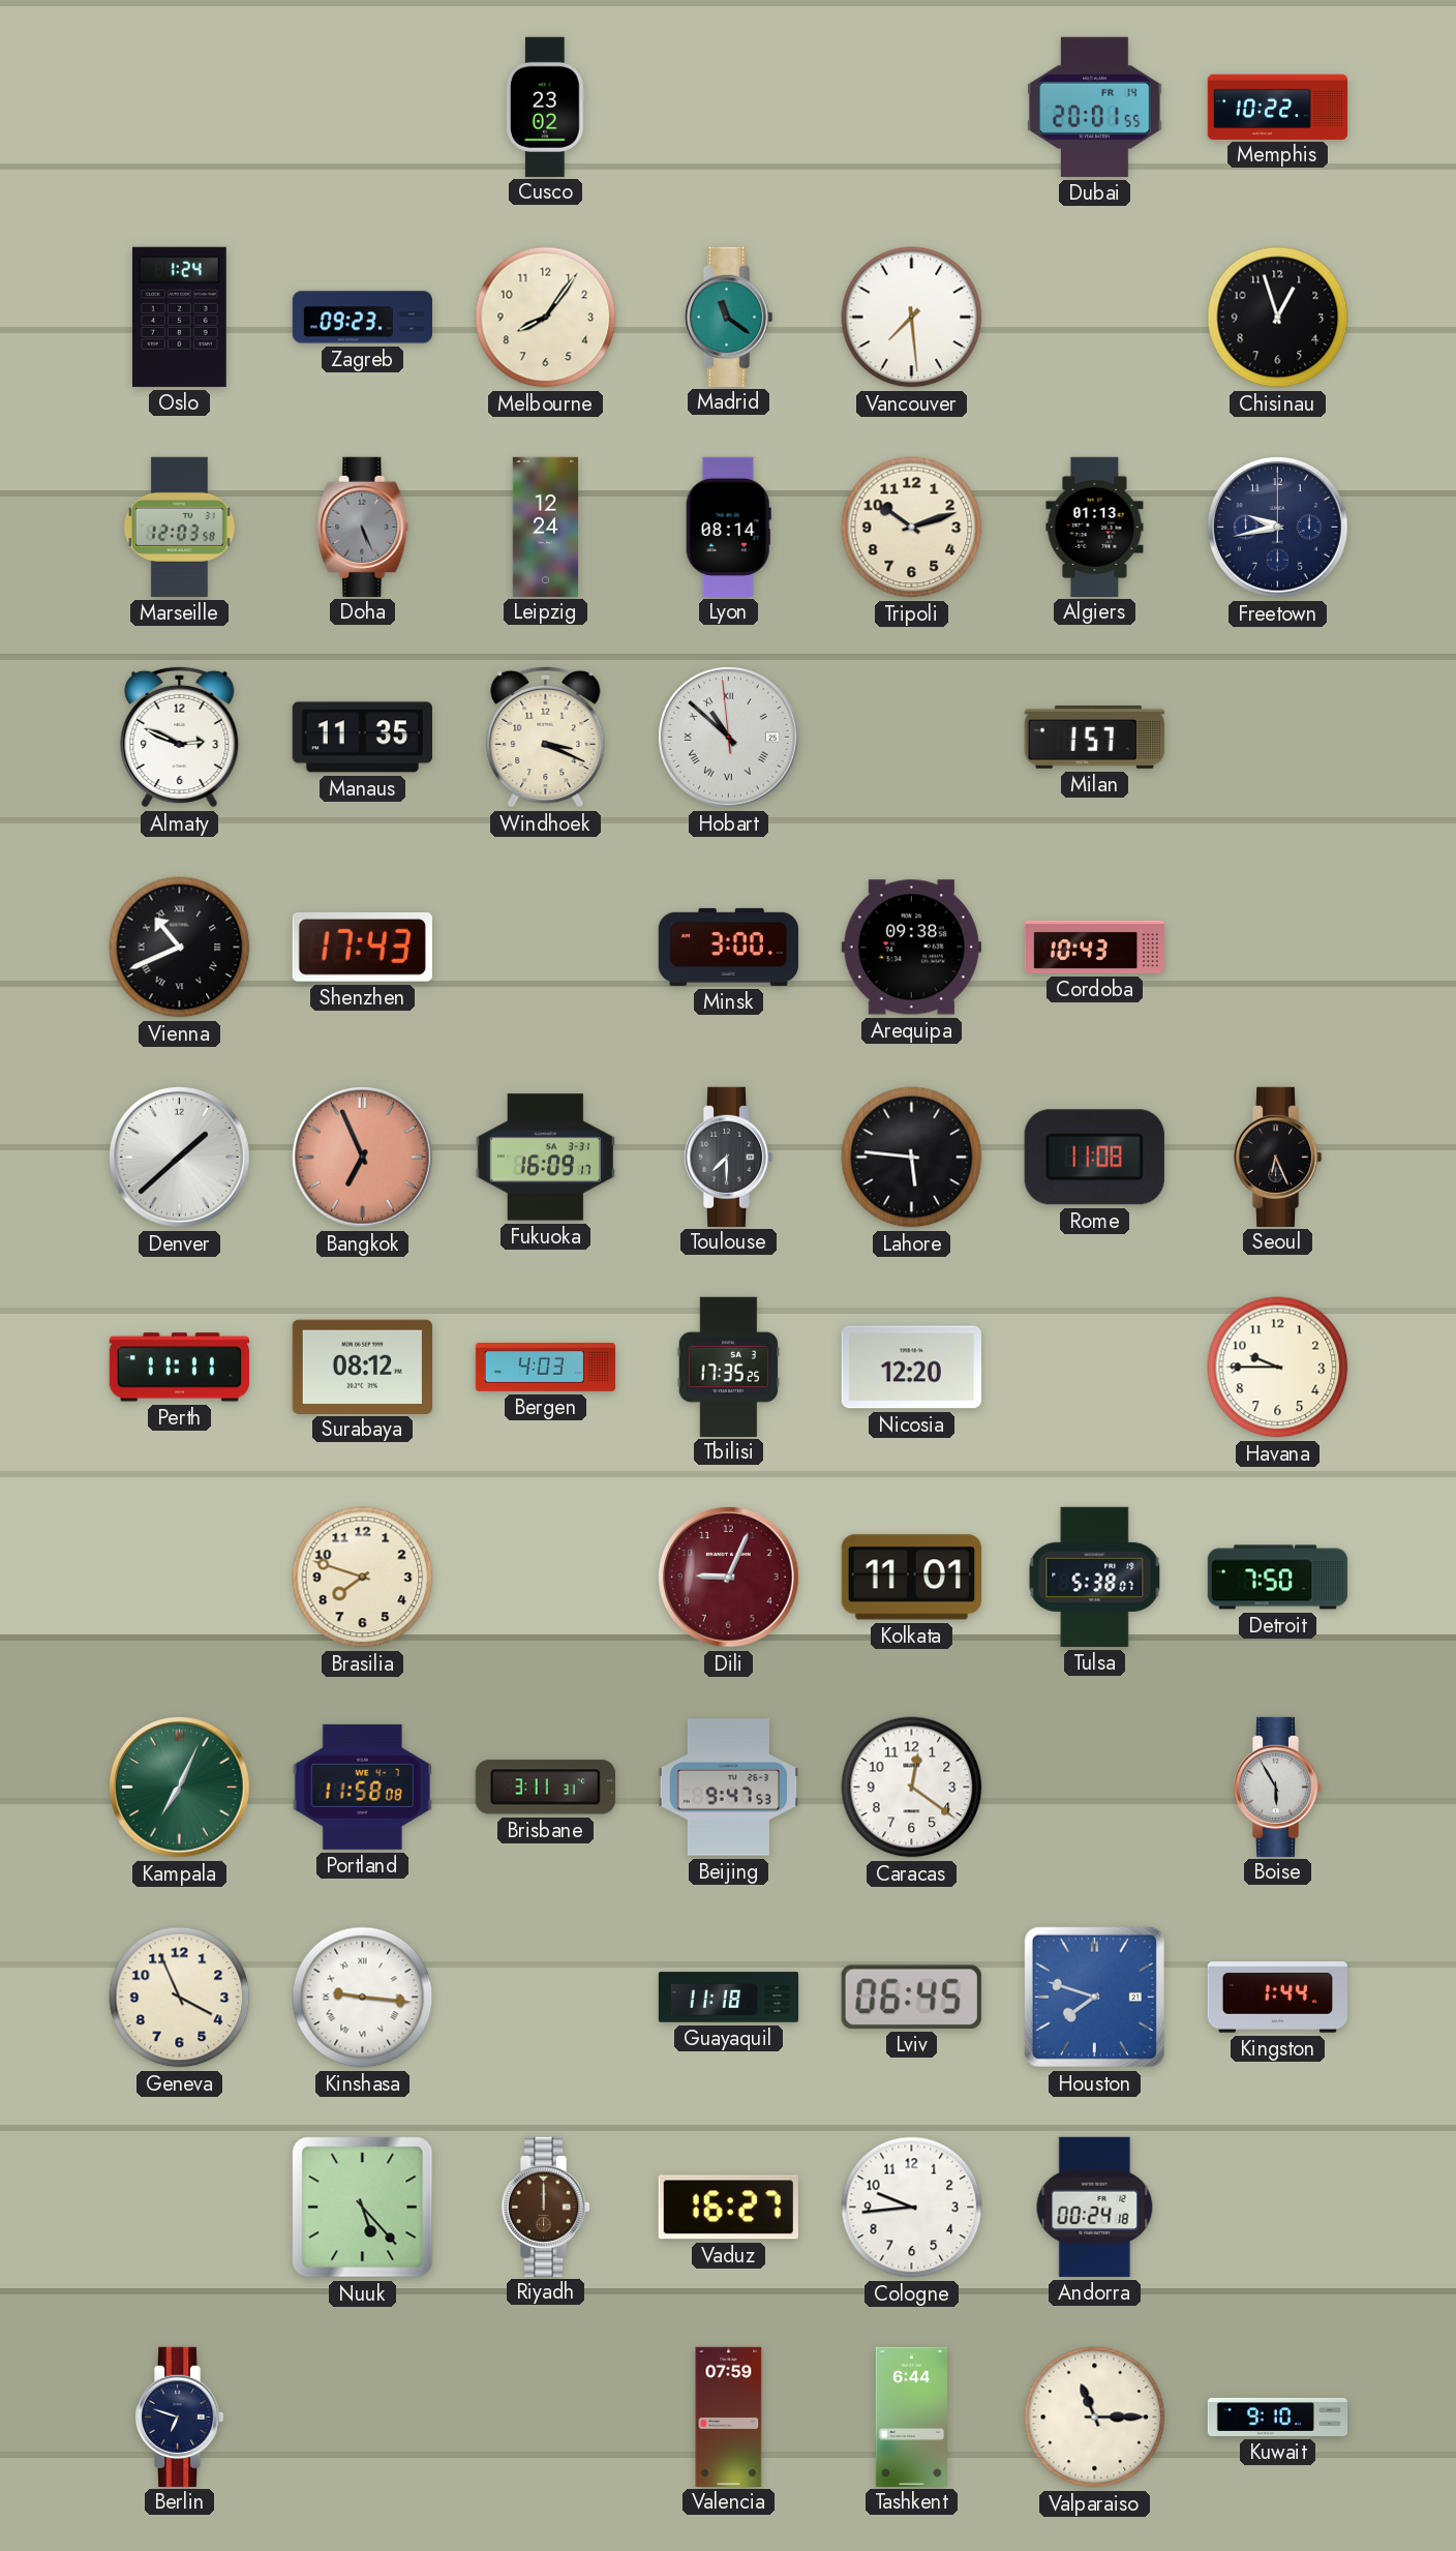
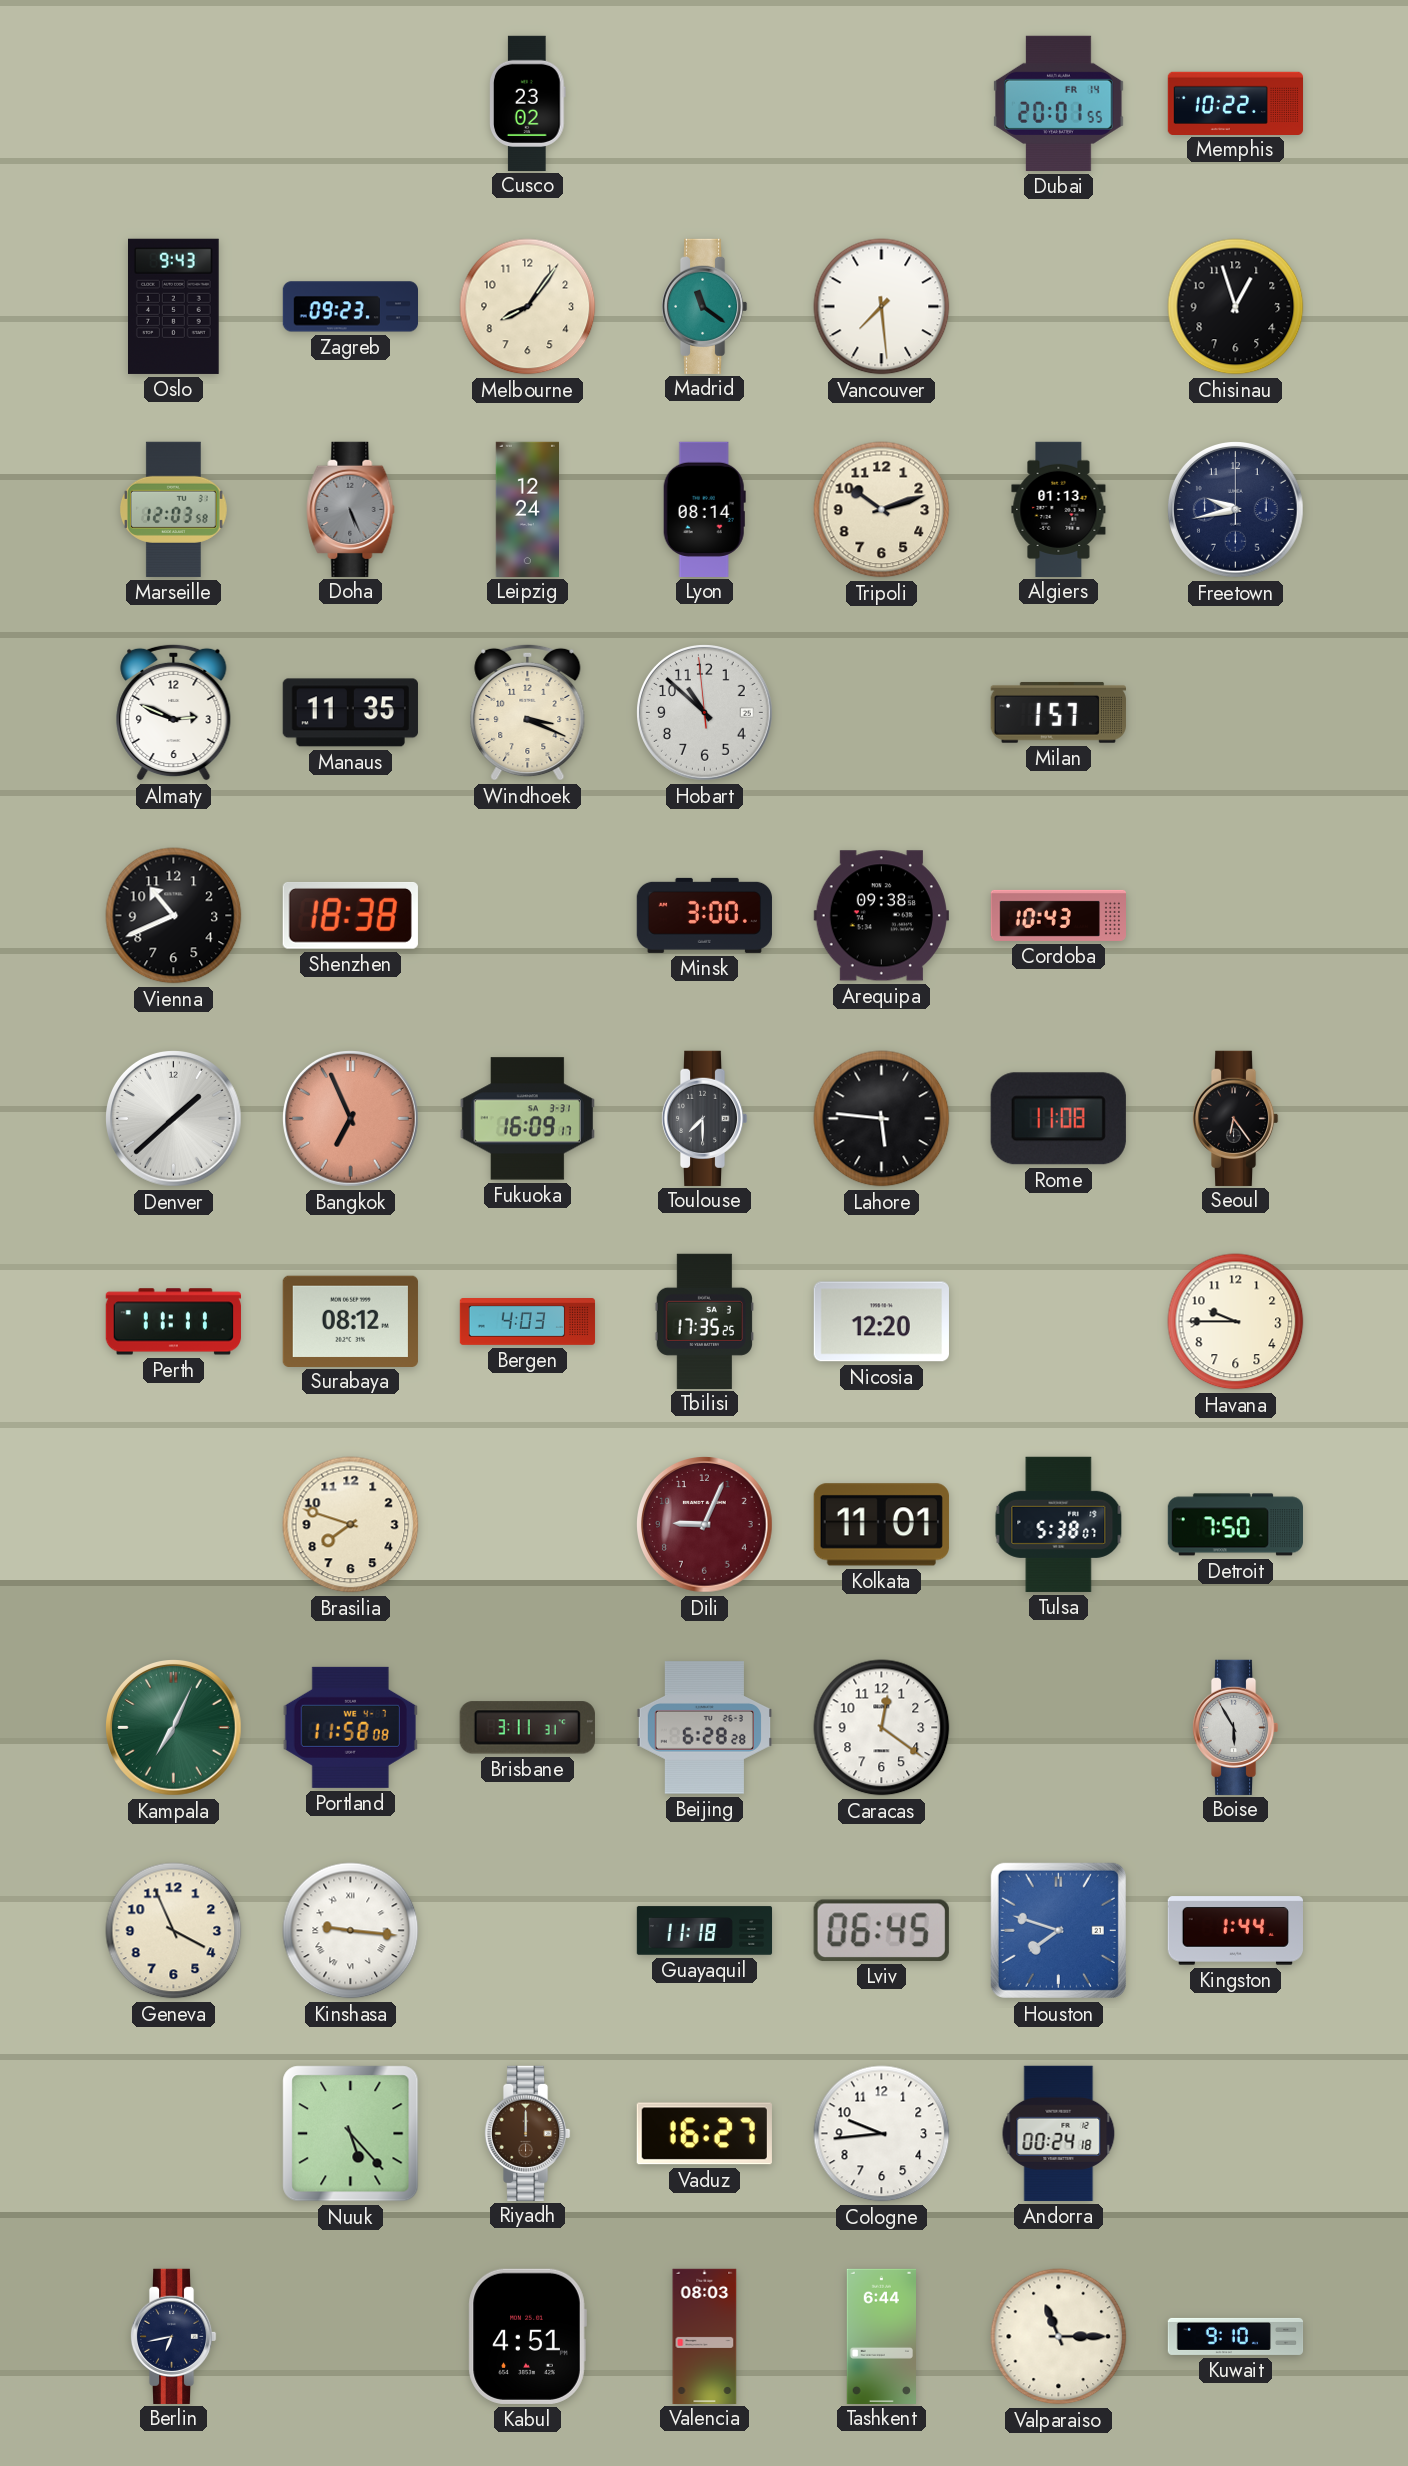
Oslo: 1:24 -> 9:43 (174, 306)
Hobart numerals: Roman -> Arabic (705, 713)
Vienna numerals: Roman -> Arabic (174, 916)
Shenzhen: 17:43 -> 18:38 (350, 916)
Seoul: 6:26 -> 6:24 (1235, 1118)
Beijing: 9:47 -> 6:28 (704, 1728)
Berlin: 6:48 -> 6:43 (173, 2336)
Kabul: none -> 4:51 (527, 2336)
Valencia: 07:59 -> 08:03 (705, 2336)
